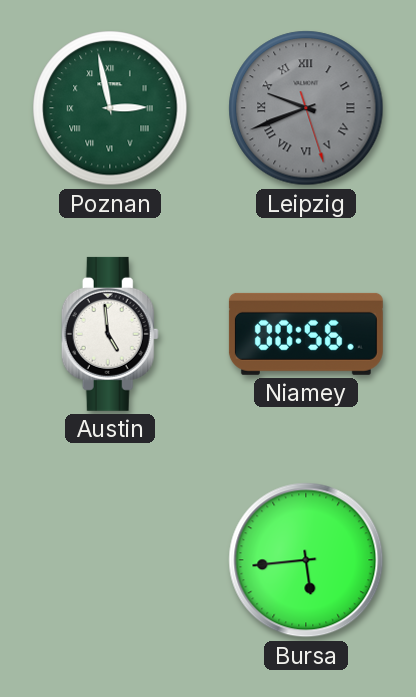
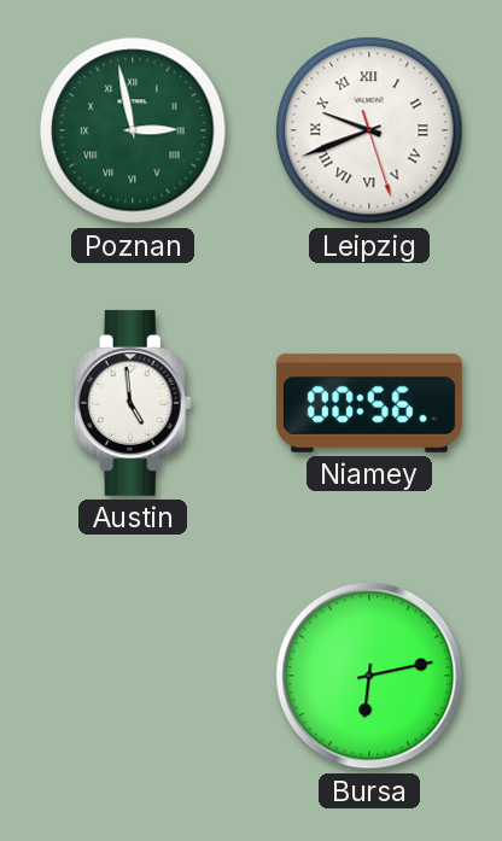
Leipzig dial: grey -> white (369, 130)
Bursa: 5:44 -> 6:13 (369, 676)
